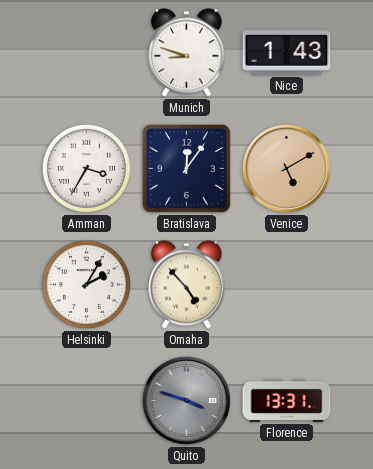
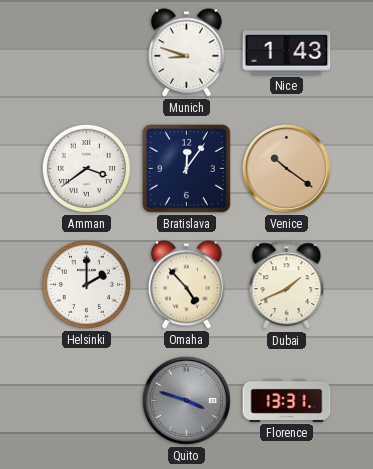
Amman: 3:35 -> 3:39 (86, 168)
Venice: 5:10 -> 10:21 (286, 168)
Helsinki: 2:05 -> 2:00 (86, 284)
Dubai: none -> 1:41 (287, 285)
